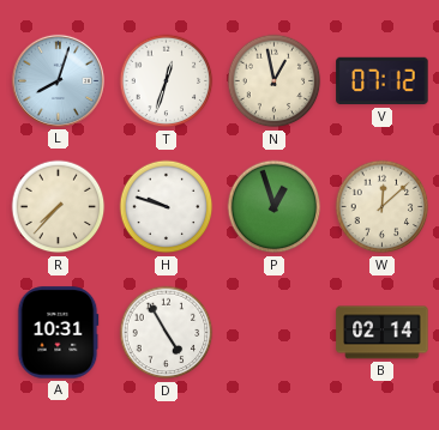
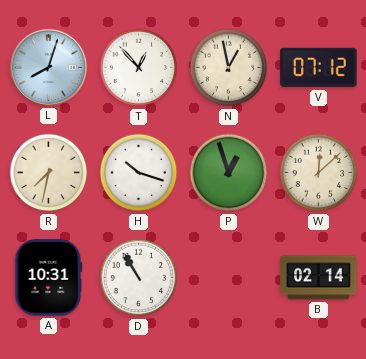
T: 12:33 -> 12:53 (139, 68)
R: 7:37 -> 7:32 (49, 173)
H: 9:48 -> 10:18 (139, 173)
D: 4:55 -> 10:55 (139, 278)
